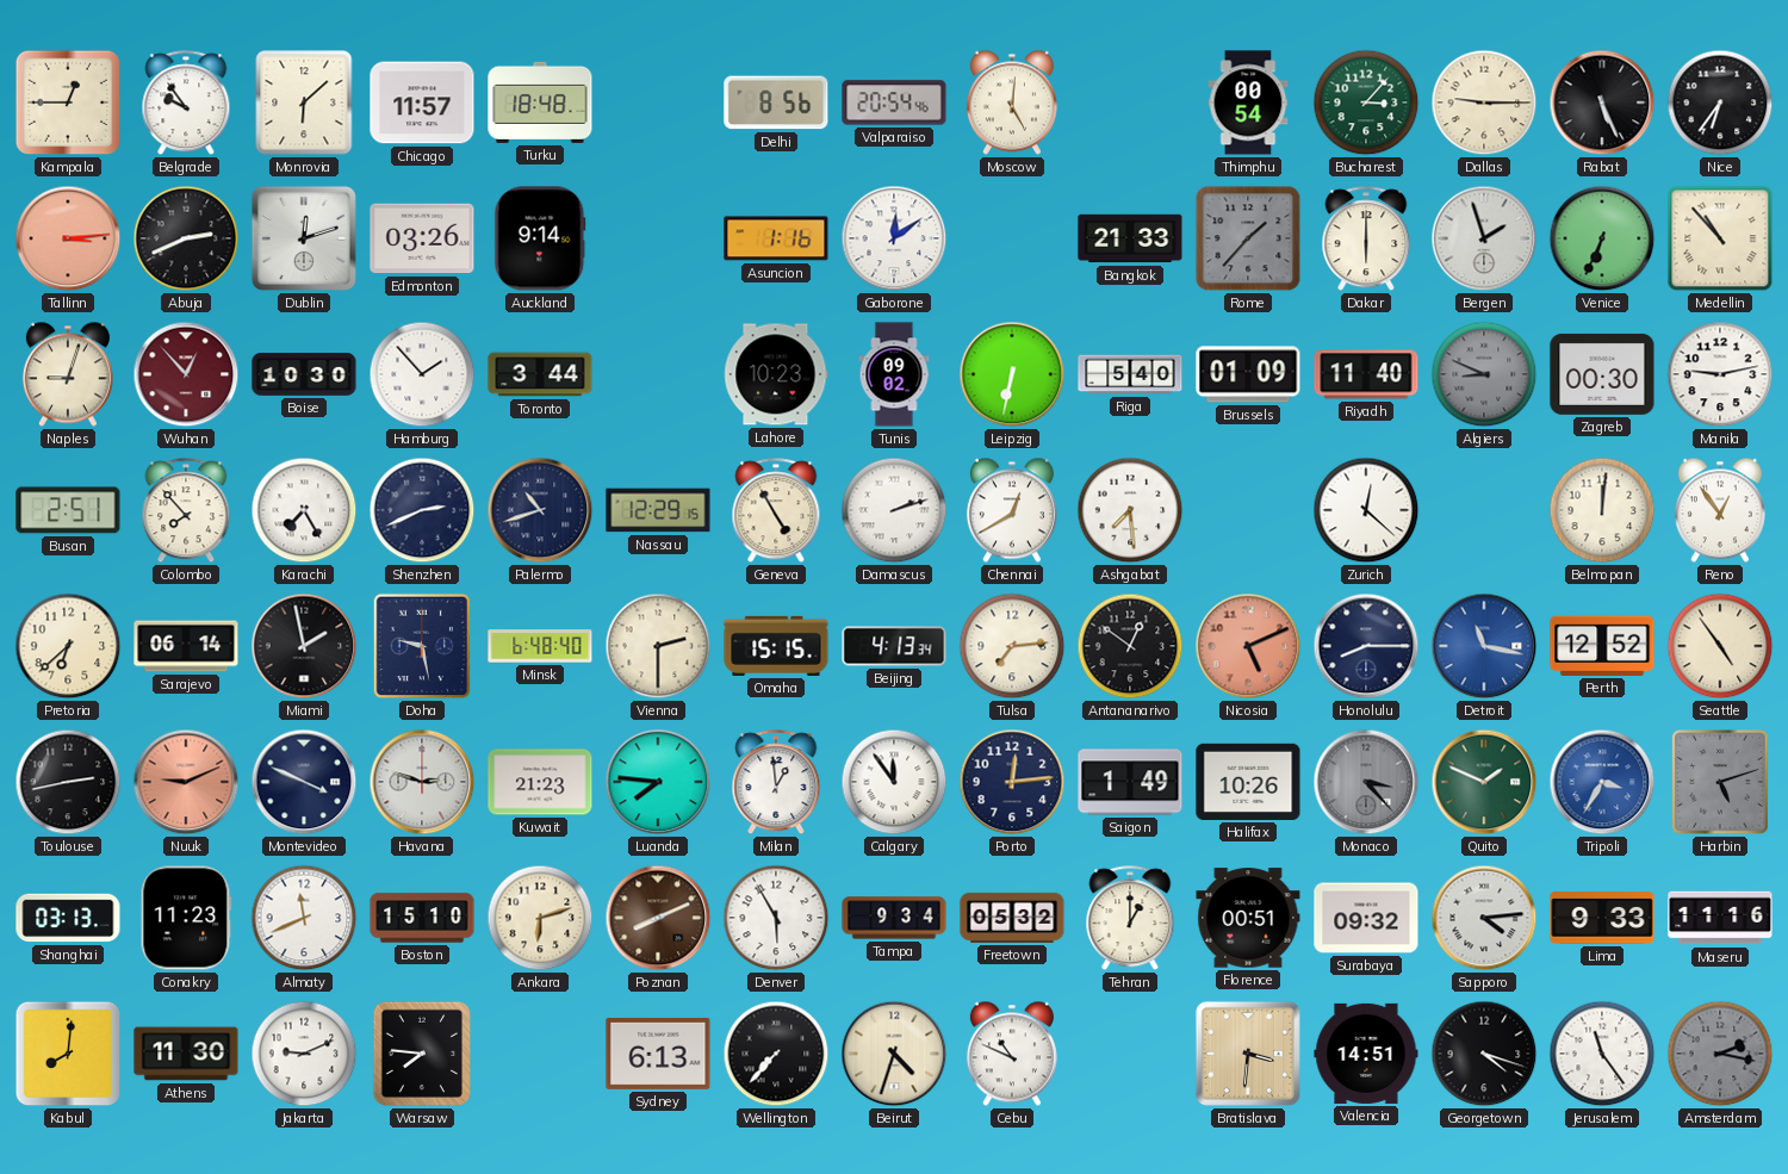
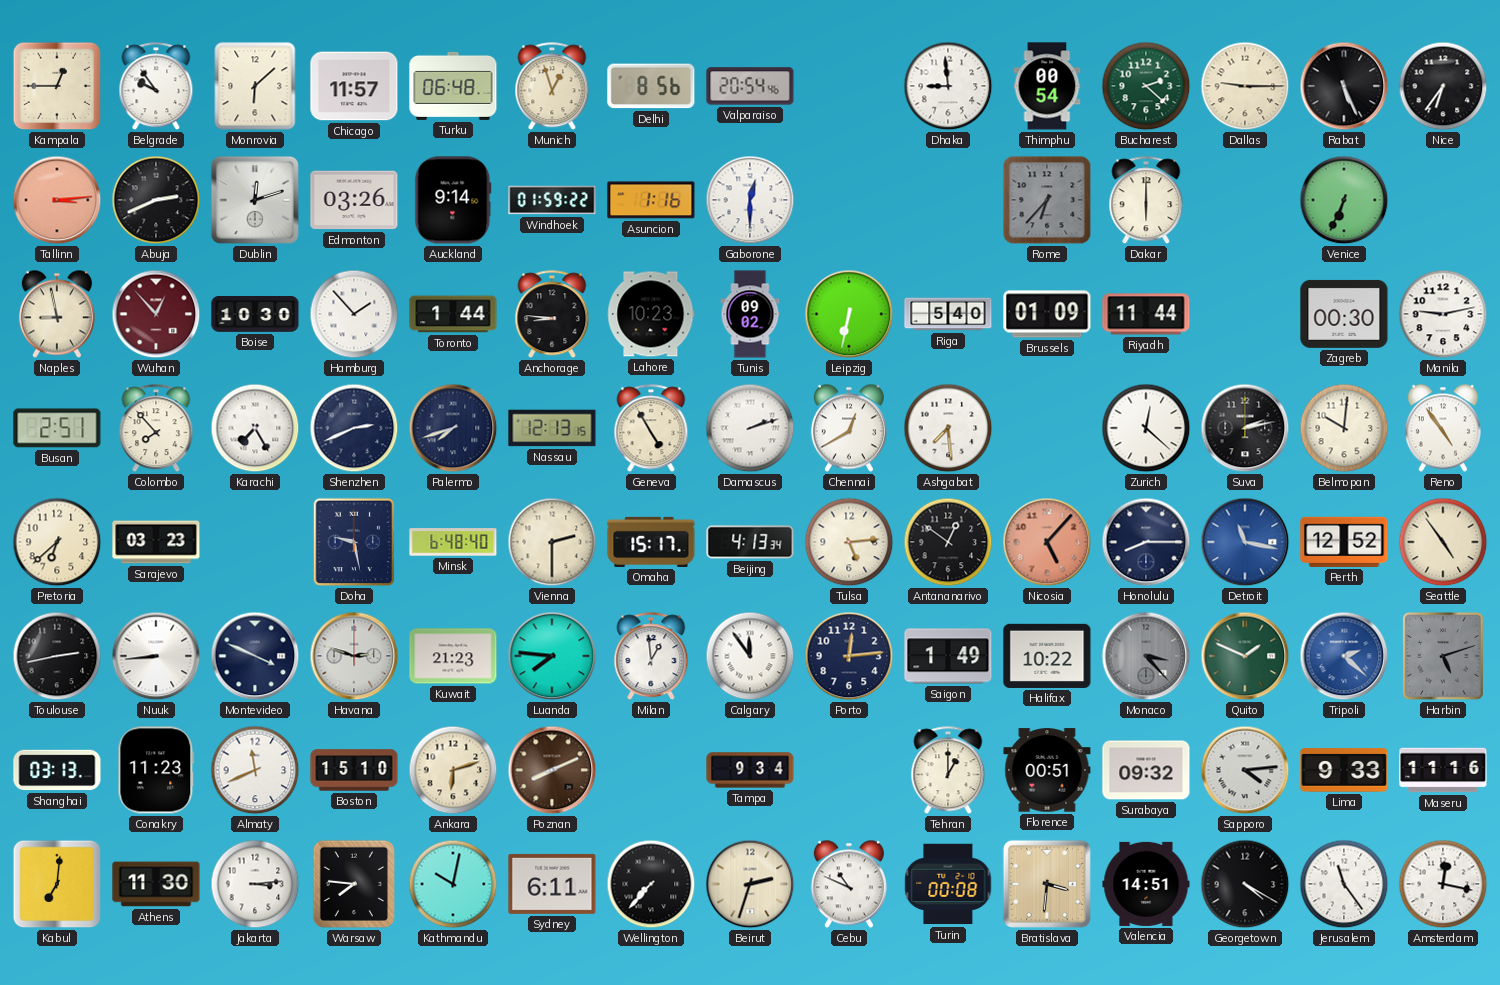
Turku: 18:48 -> 06:48 (453, 86)
Munich: none -> 12:57 (552, 87)
Moscow: 5:01 -> none (1012, 103)
Dhaka: none -> 8:59 (948, 86)
Bucharest: 3:07 -> 2:22 (1146, 86)
Windhoek: none -> 01:59 (552, 200)
Gaborone: 12:09 -> 12:30 (750, 200)
Bangkok: 21:33 -> none (1130, 238)
Rome: 1:37 -> 6:37 (1047, 200)
Bergen: 1:57 -> none (1484, 238)
Medellin: 10:53 -> none (1720, 238)
Naples: 9:03 -> 8:58 (57, 314)
Toronto: 3:44 -> 1:44 (453, 314)
Anchorage: none -> 8:46 (552, 315)
Riyadh: 11:40 -> 11:44 (1146, 314)
Algiers: 8:49 -> none (1484, 374)
Palermo: 10:42 -> 7:42 (453, 428)
Nassau: 12:29 -> 12:13 (552, 428)
Suva: none -> 2:13 (1245, 428)
Belmopan: 12:01 -> 10:01 (1344, 428)
Reno: 12:54 -> 4:54 (1443, 428)
Sarajevo: 06:14 -> 03:23 (156, 542)
Miami: 1:58 -> none (304, 646)
Omaha: 15:15 -> 15:17 (651, 542)
Tulsa: 7:14 -> 5:14 (849, 542)
Nicosia: 5:11 -> 5:07 (1047, 542)
Nuuk: 9:11 -> 8:44 (156, 656)
Nuuk dial: salmon -> white (156, 656)
Halifax: 10:26 -> 10:22 (1047, 656)
Tripoli: 3:35 -> 2:22 (1344, 656)
Denver: 5:55 -> none (776, 918)
Freetown: 05:32 -> none (1012, 918)
Kabul: 8:01 -> 7:01 (57, 884)
Jakarta: 9:11 -> 3:14 (255, 884)
Kathmandu: none -> 10:02 (453, 884)
Sydney: 6:13 -> 6:11 (552, 884)
Beirut: 4:33 -> 2:33 (750, 884)
Turin: none -> 00:08 (948, 884)
Georgetown: 4:18 -> 4:20 (1245, 884)
Amsterdam: 2:17 -> 12:17 (1443, 884)
Amsterdam dial: grey -> white (1443, 884)
